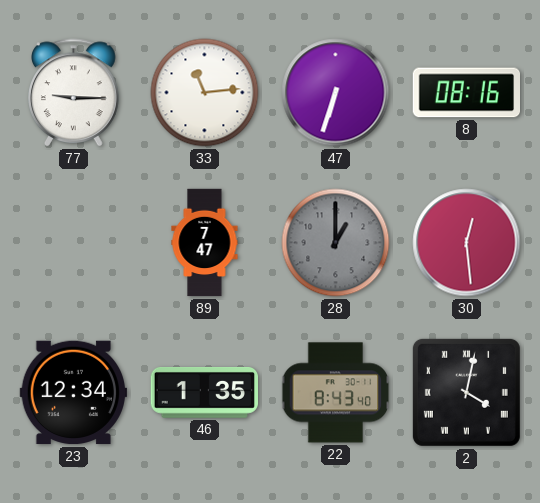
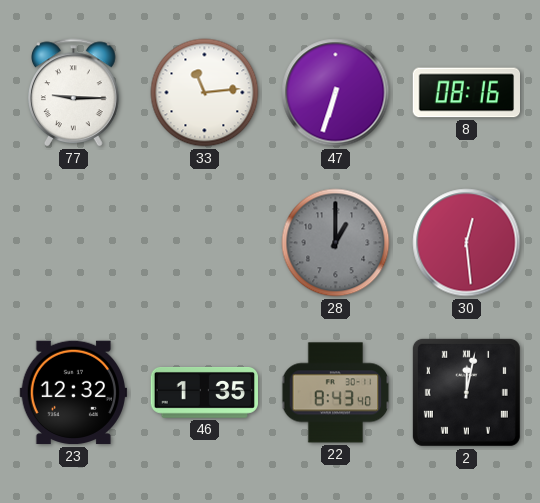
89: 7:47 -> none (205, 243)
23: 12:34 -> 12:32 (73, 393)
2: 4:02 -> 12:02 (466, 392)
